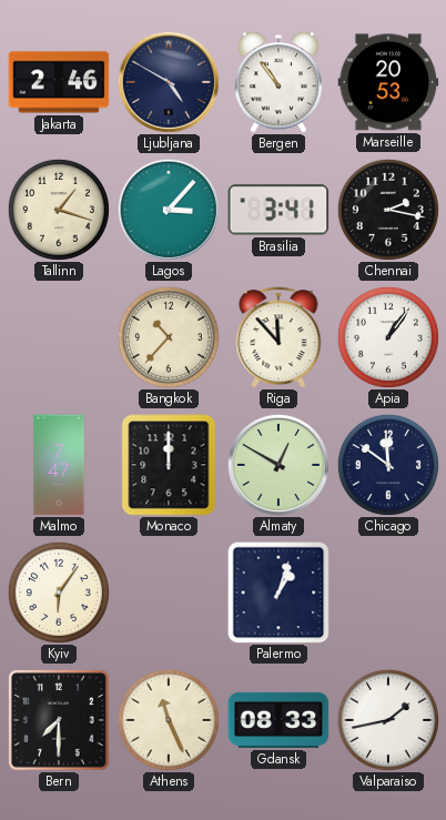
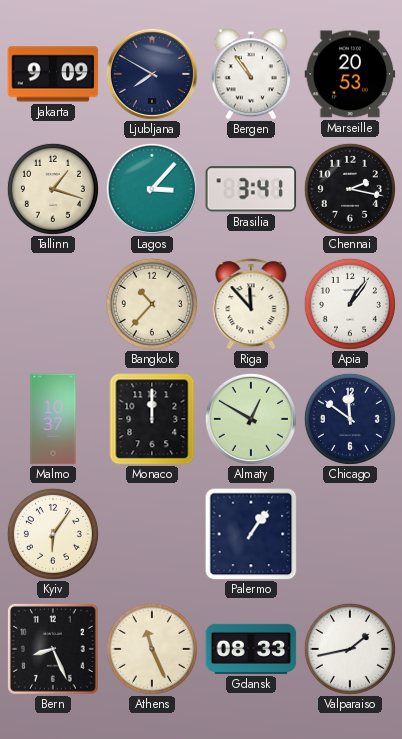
Jakarta: 2:46 -> 9:09 (53, 74)
Ljubljana: 4:50 -> 7:50 (152, 74)
Malmo: 7:47 -> 10:37 (53, 419)
Palermo: 1:03 -> 1:06 (251, 534)
Bern: 7:30 -> 8:26 (53, 649)
